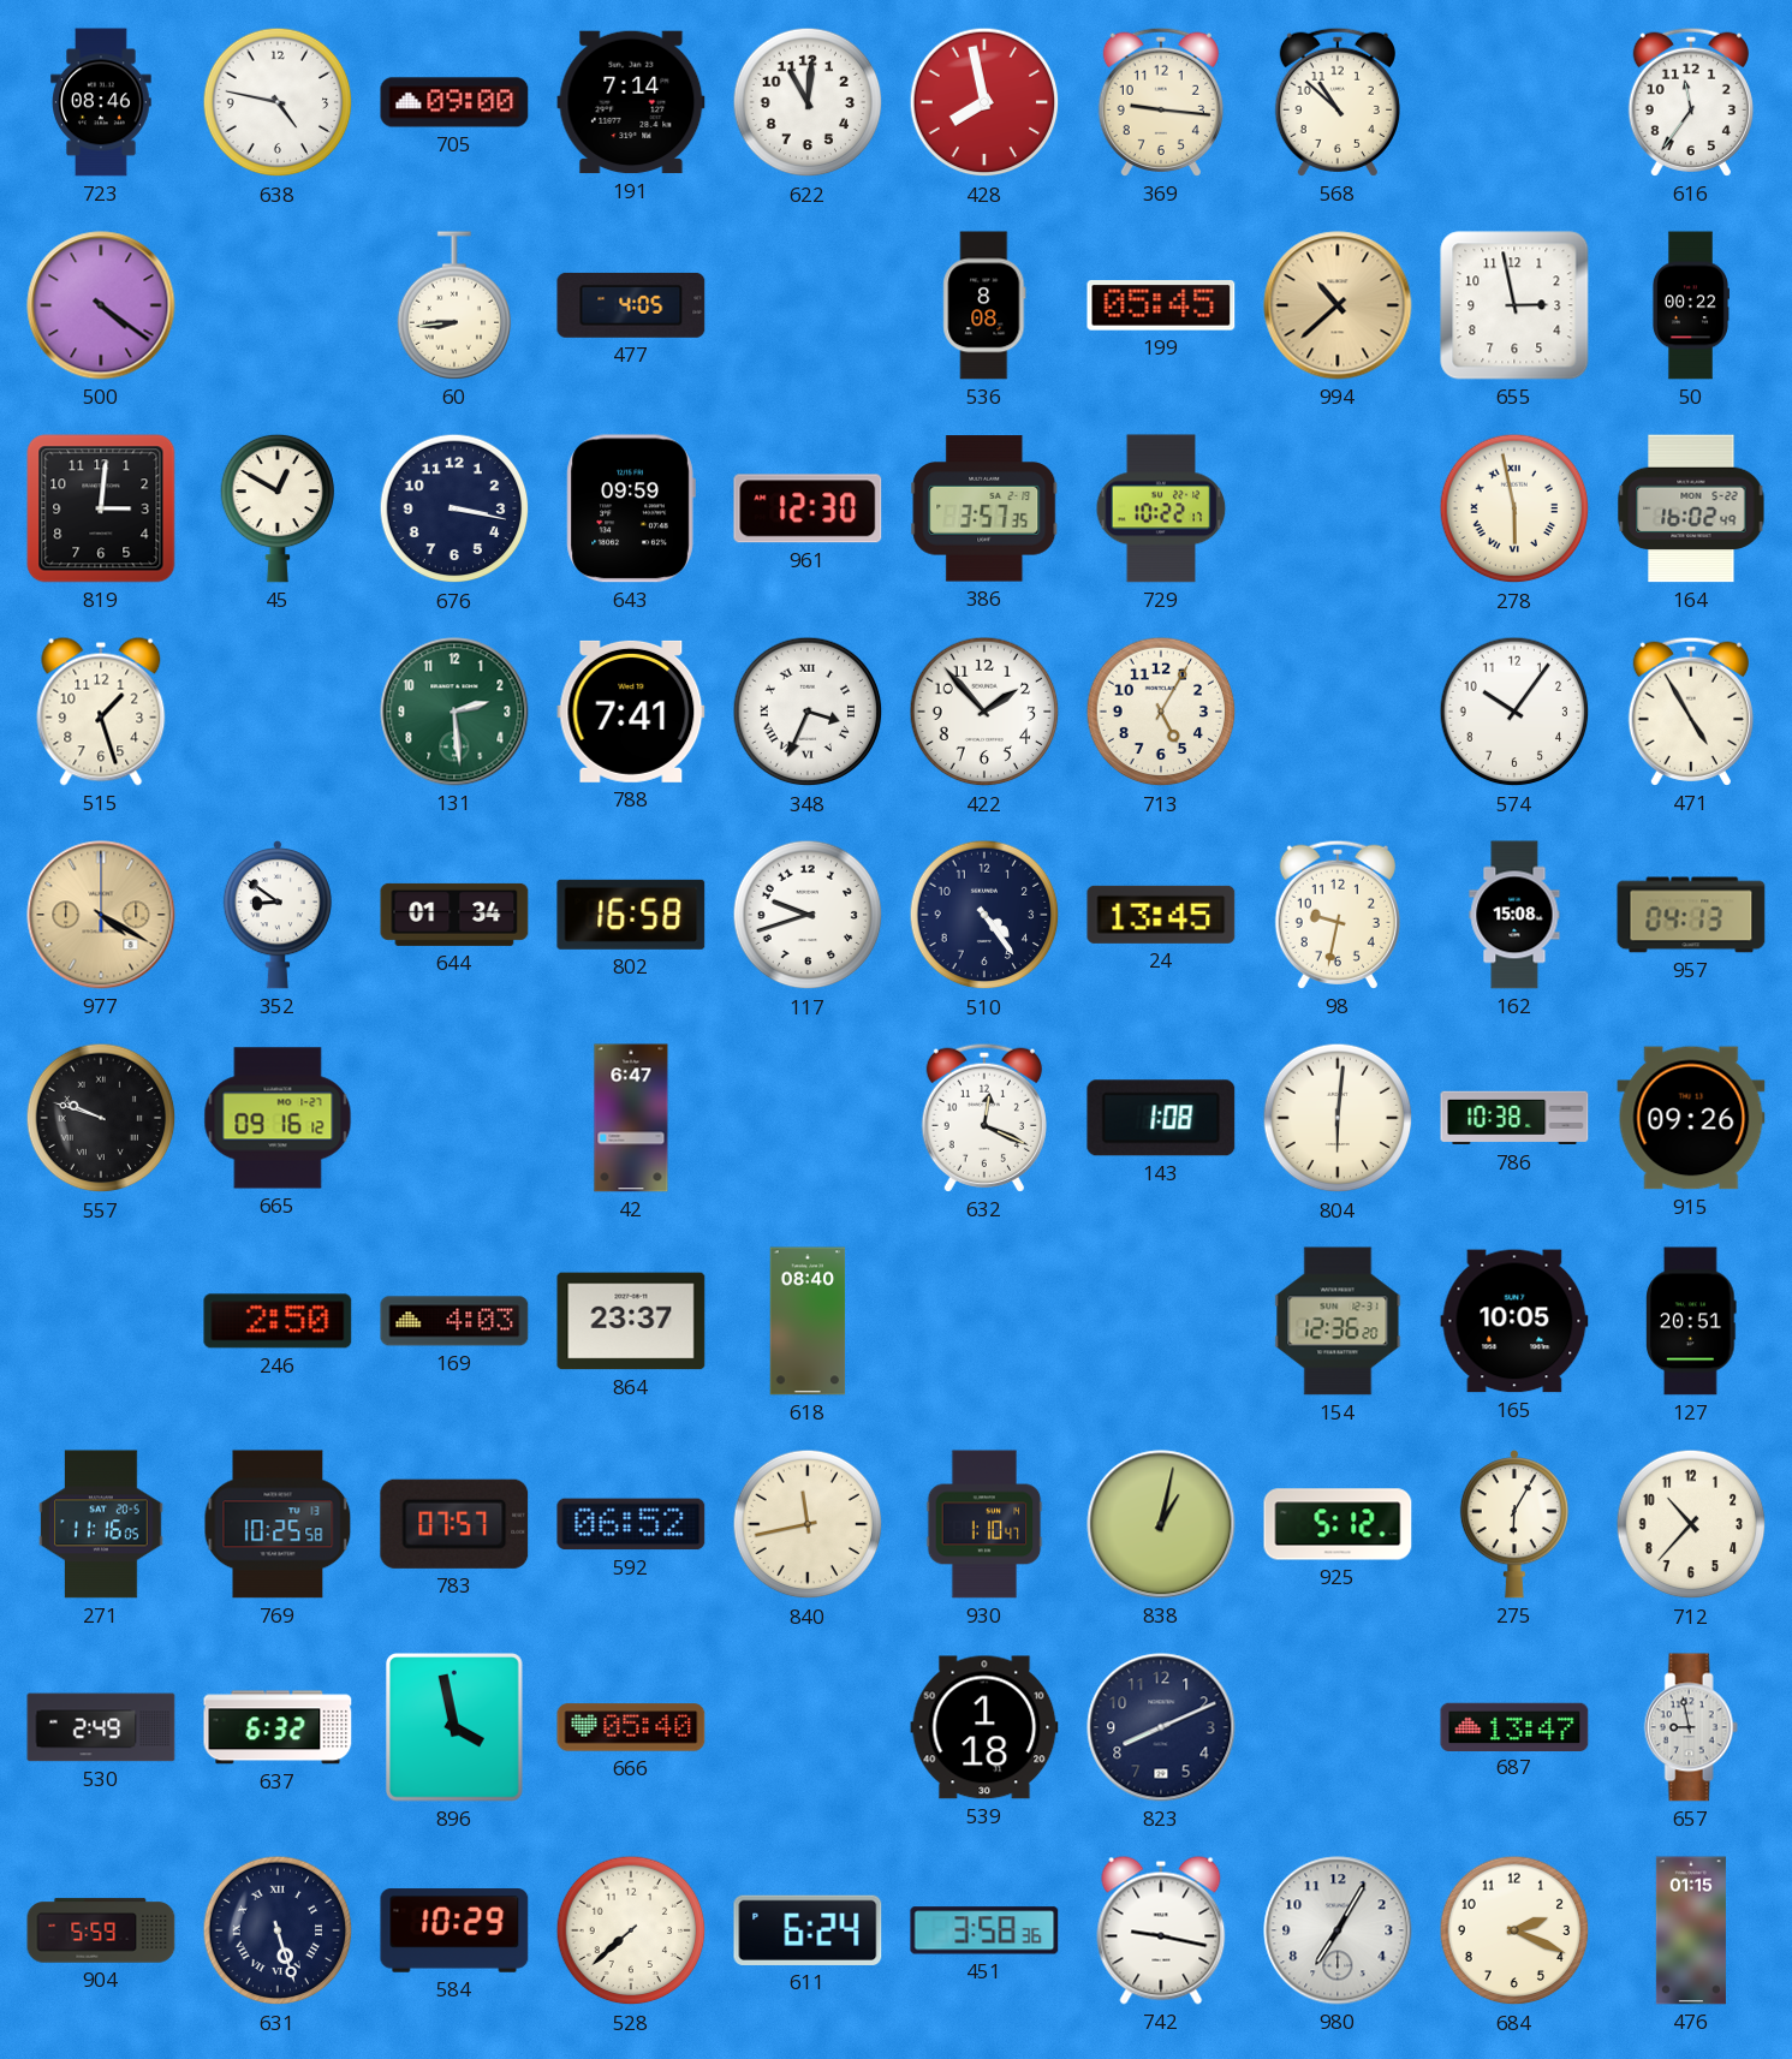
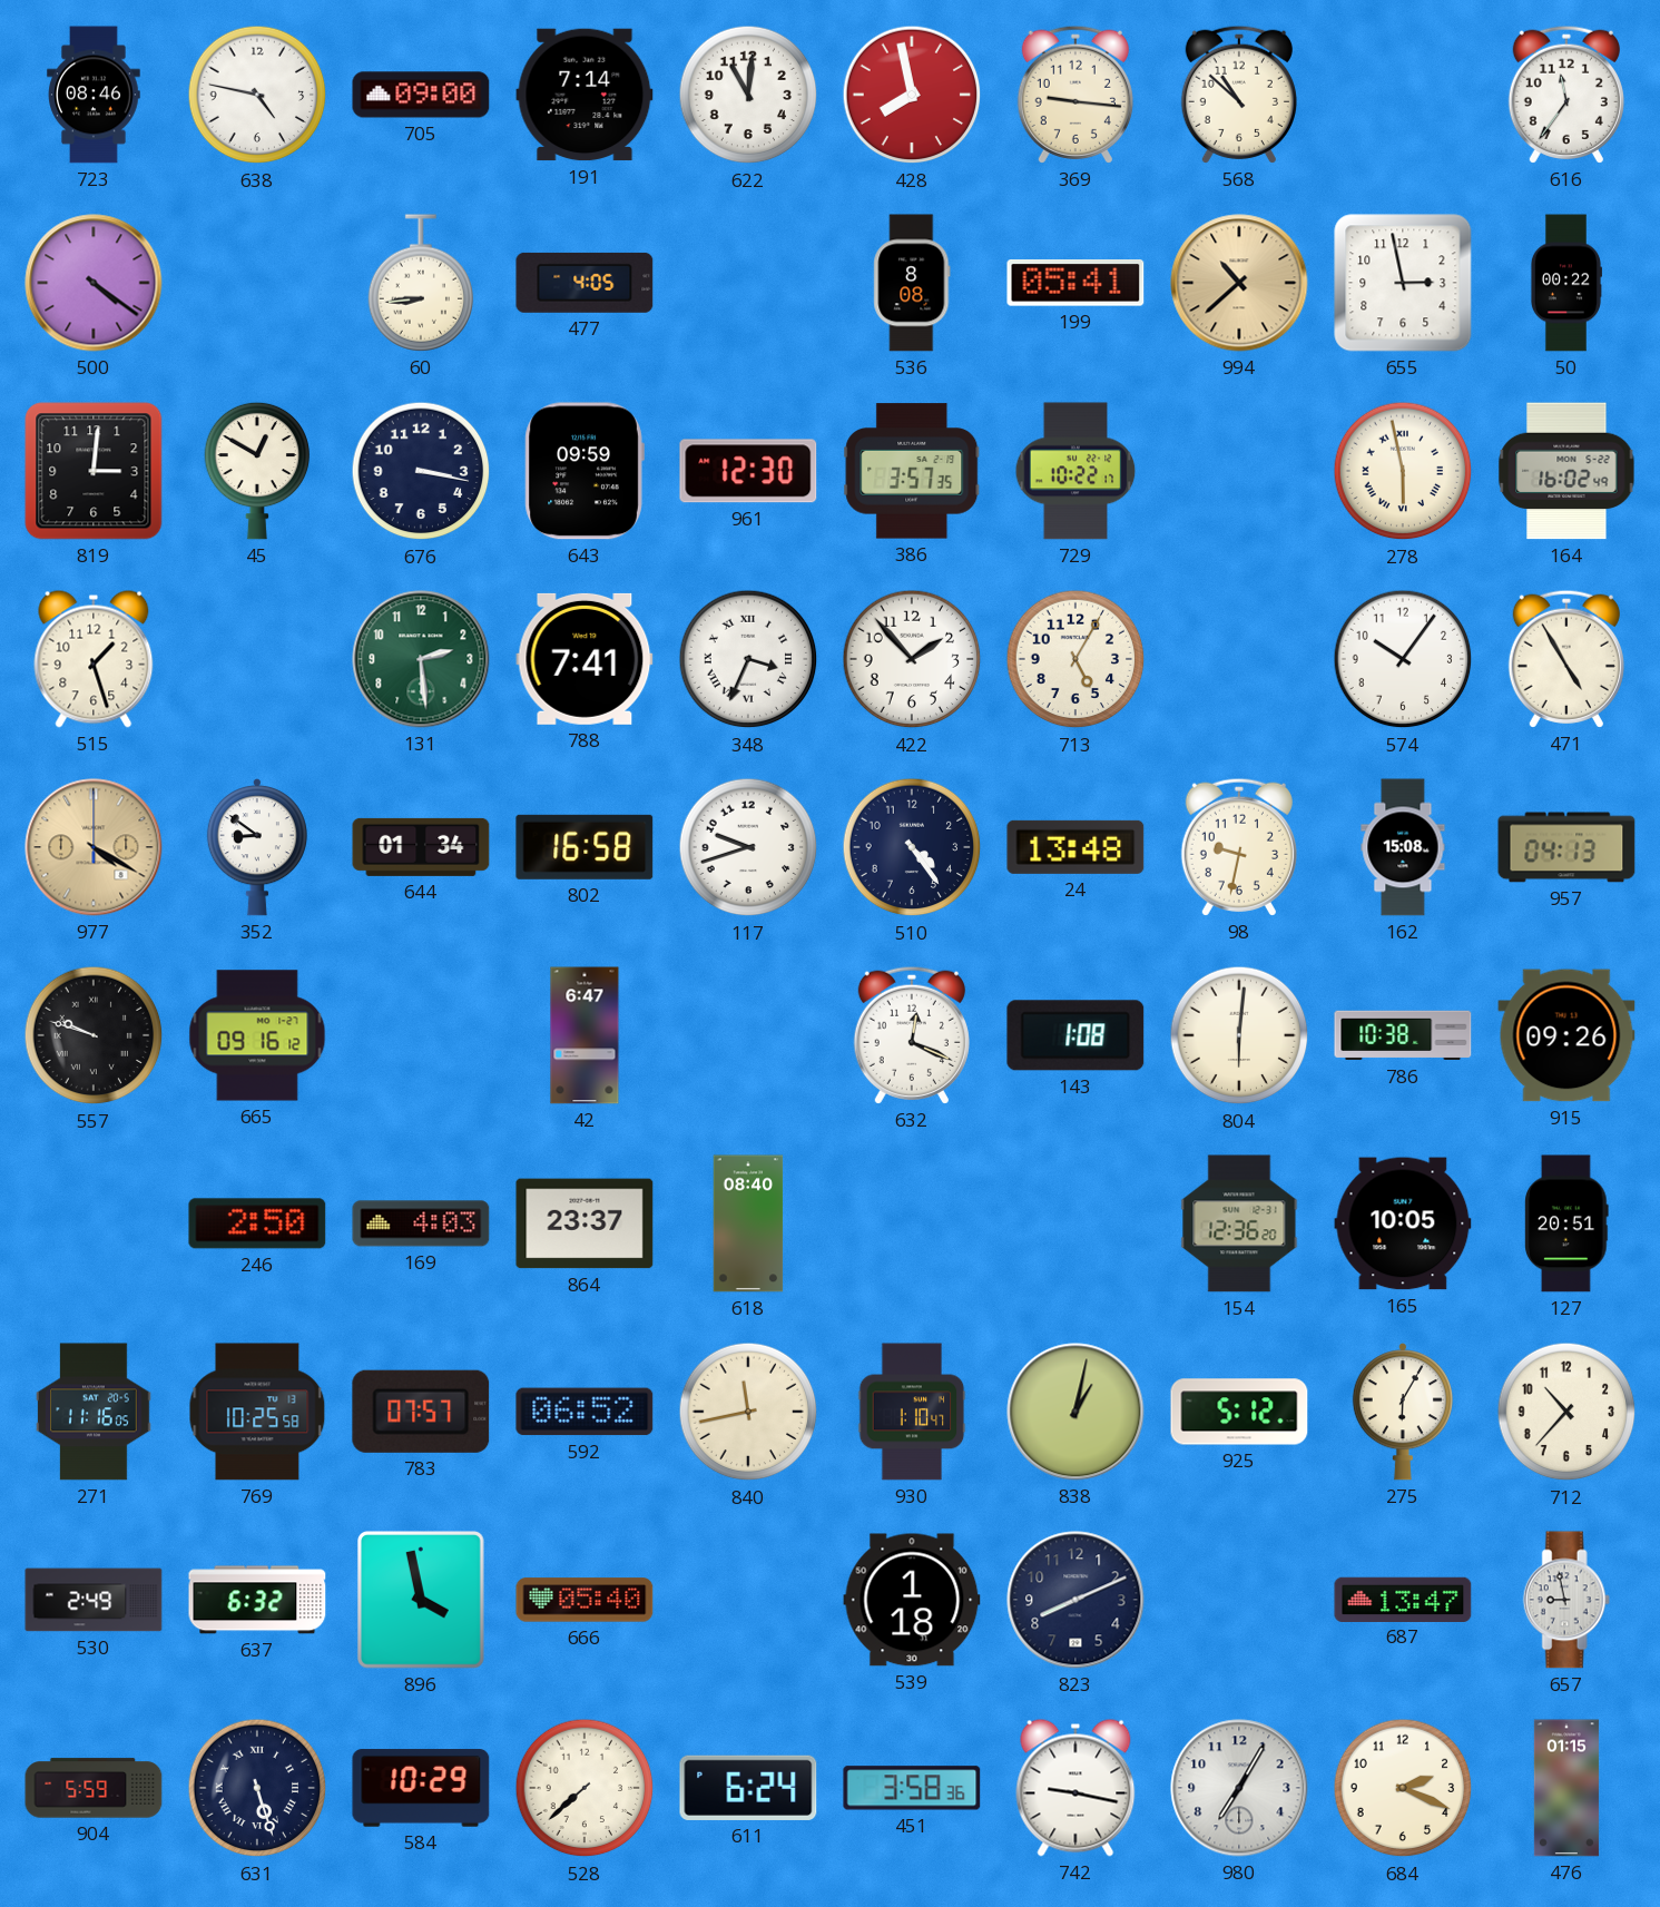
199: 05:45 -> 05:41 (1075, 283)
24: 13:45 -> 13:48 (1075, 847)
